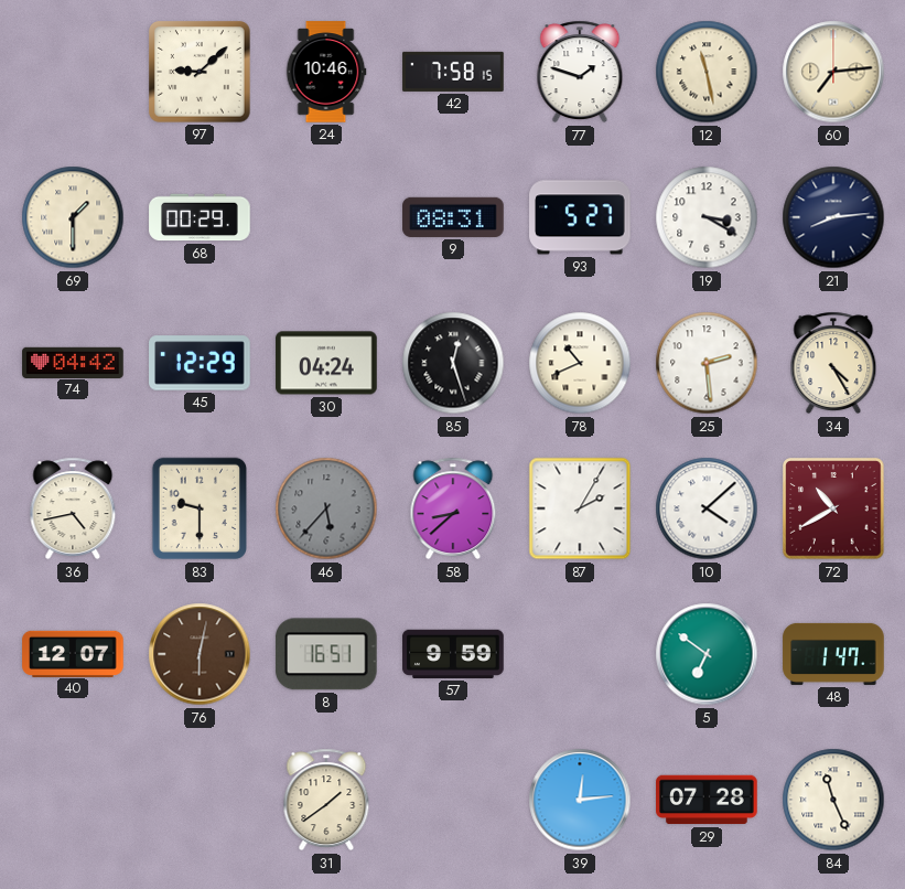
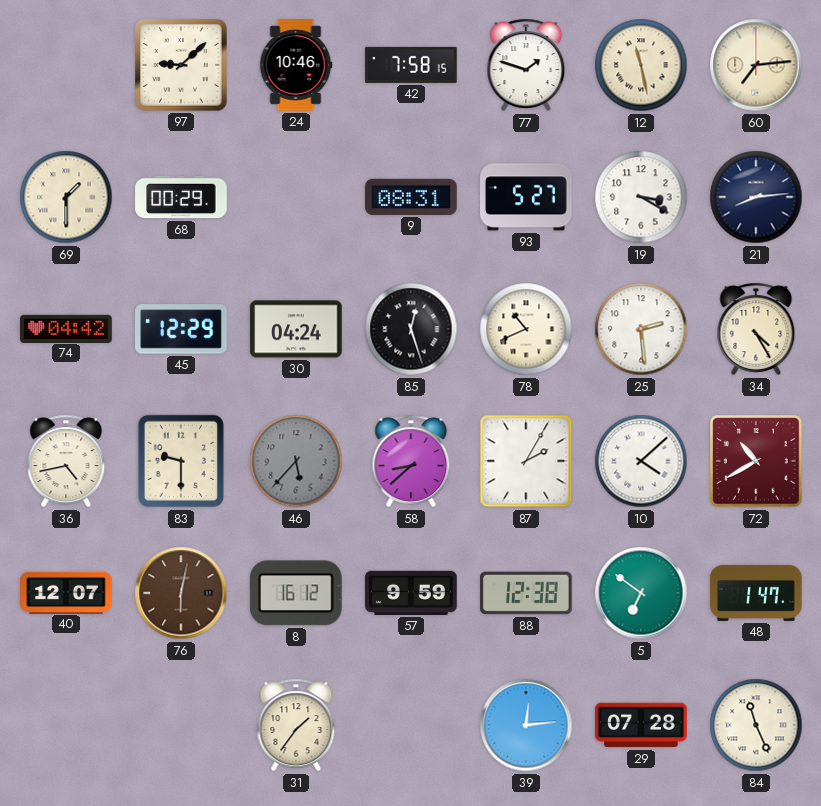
8: 16:51 -> 16:12 (296, 593)
88: none -> 12:38 (526, 593)
31: 1:39 -> 1:36 (296, 725)
